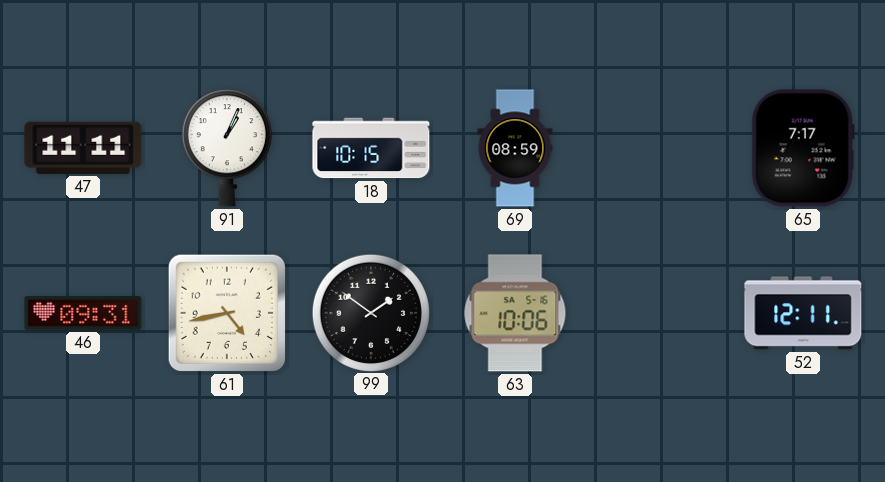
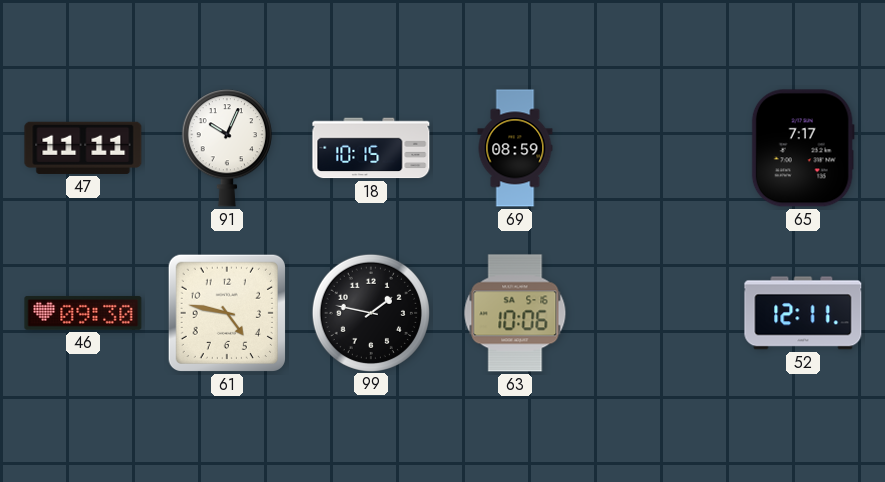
91: 1:04 -> 10:04 (227, 148)
46: 09:31 -> 09:30 (83, 313)
61: 4:43 -> 4:47 (227, 313)
99: 1:51 -> 1:47 (370, 312)
